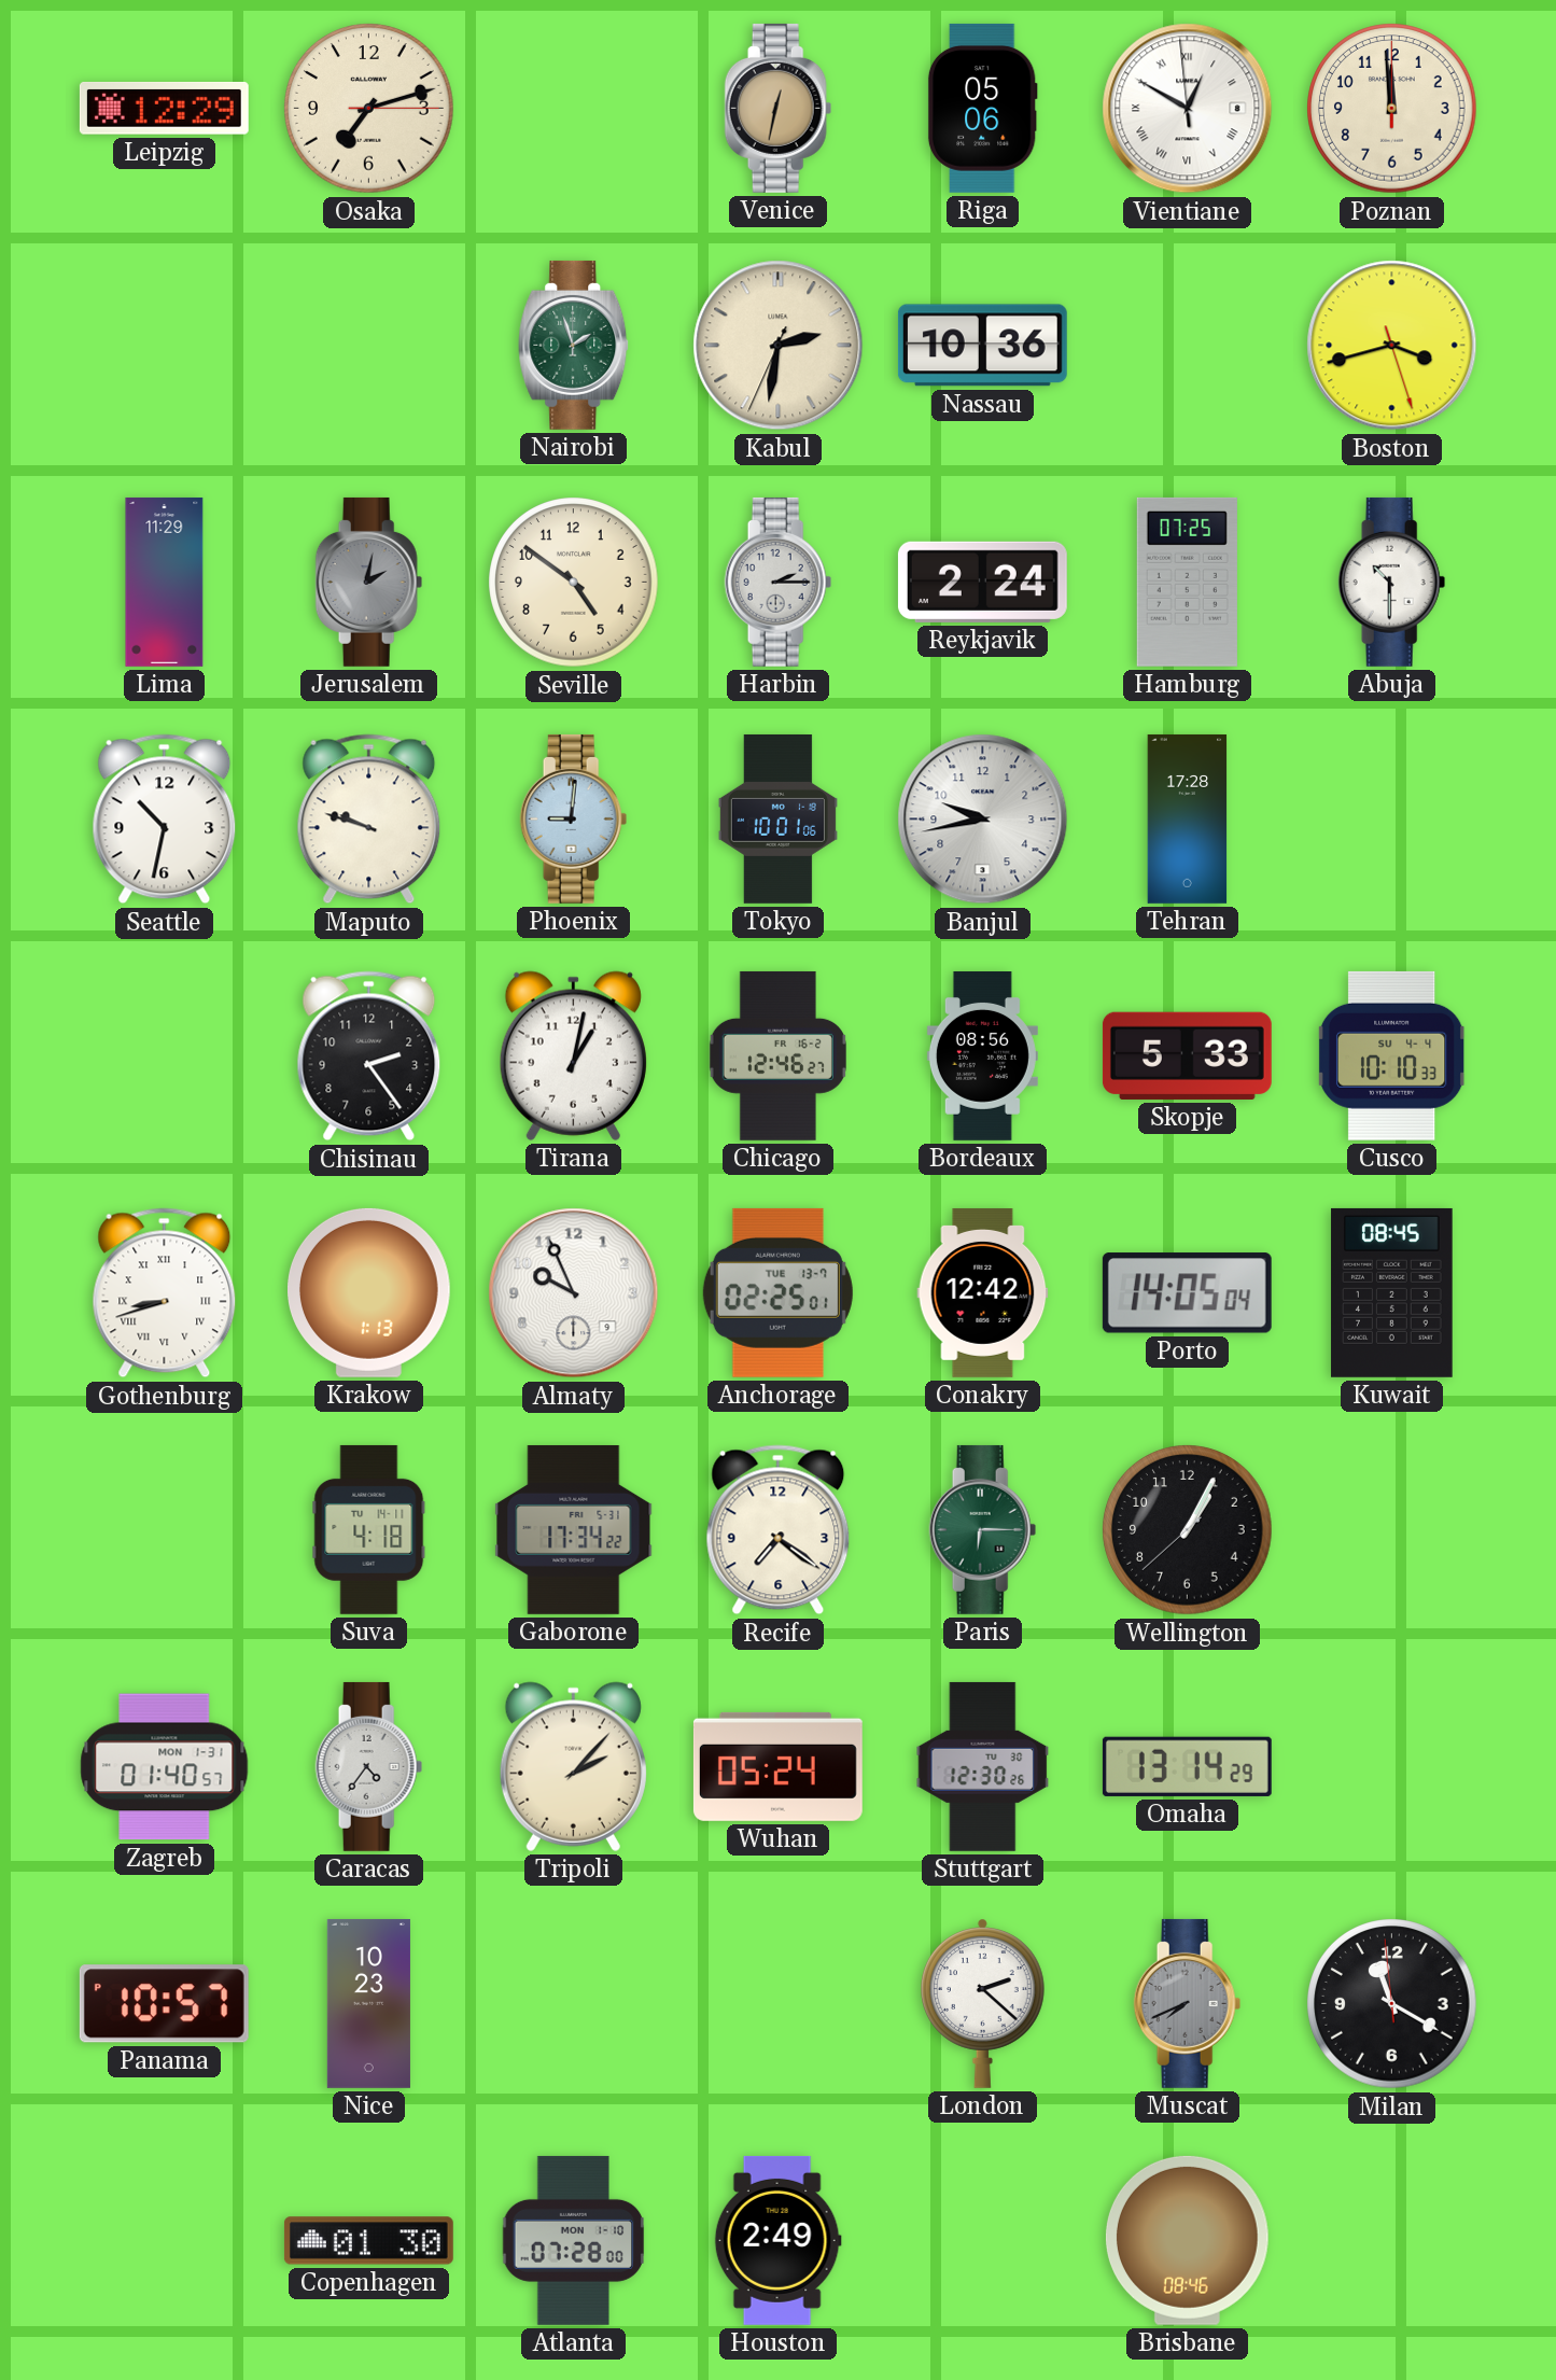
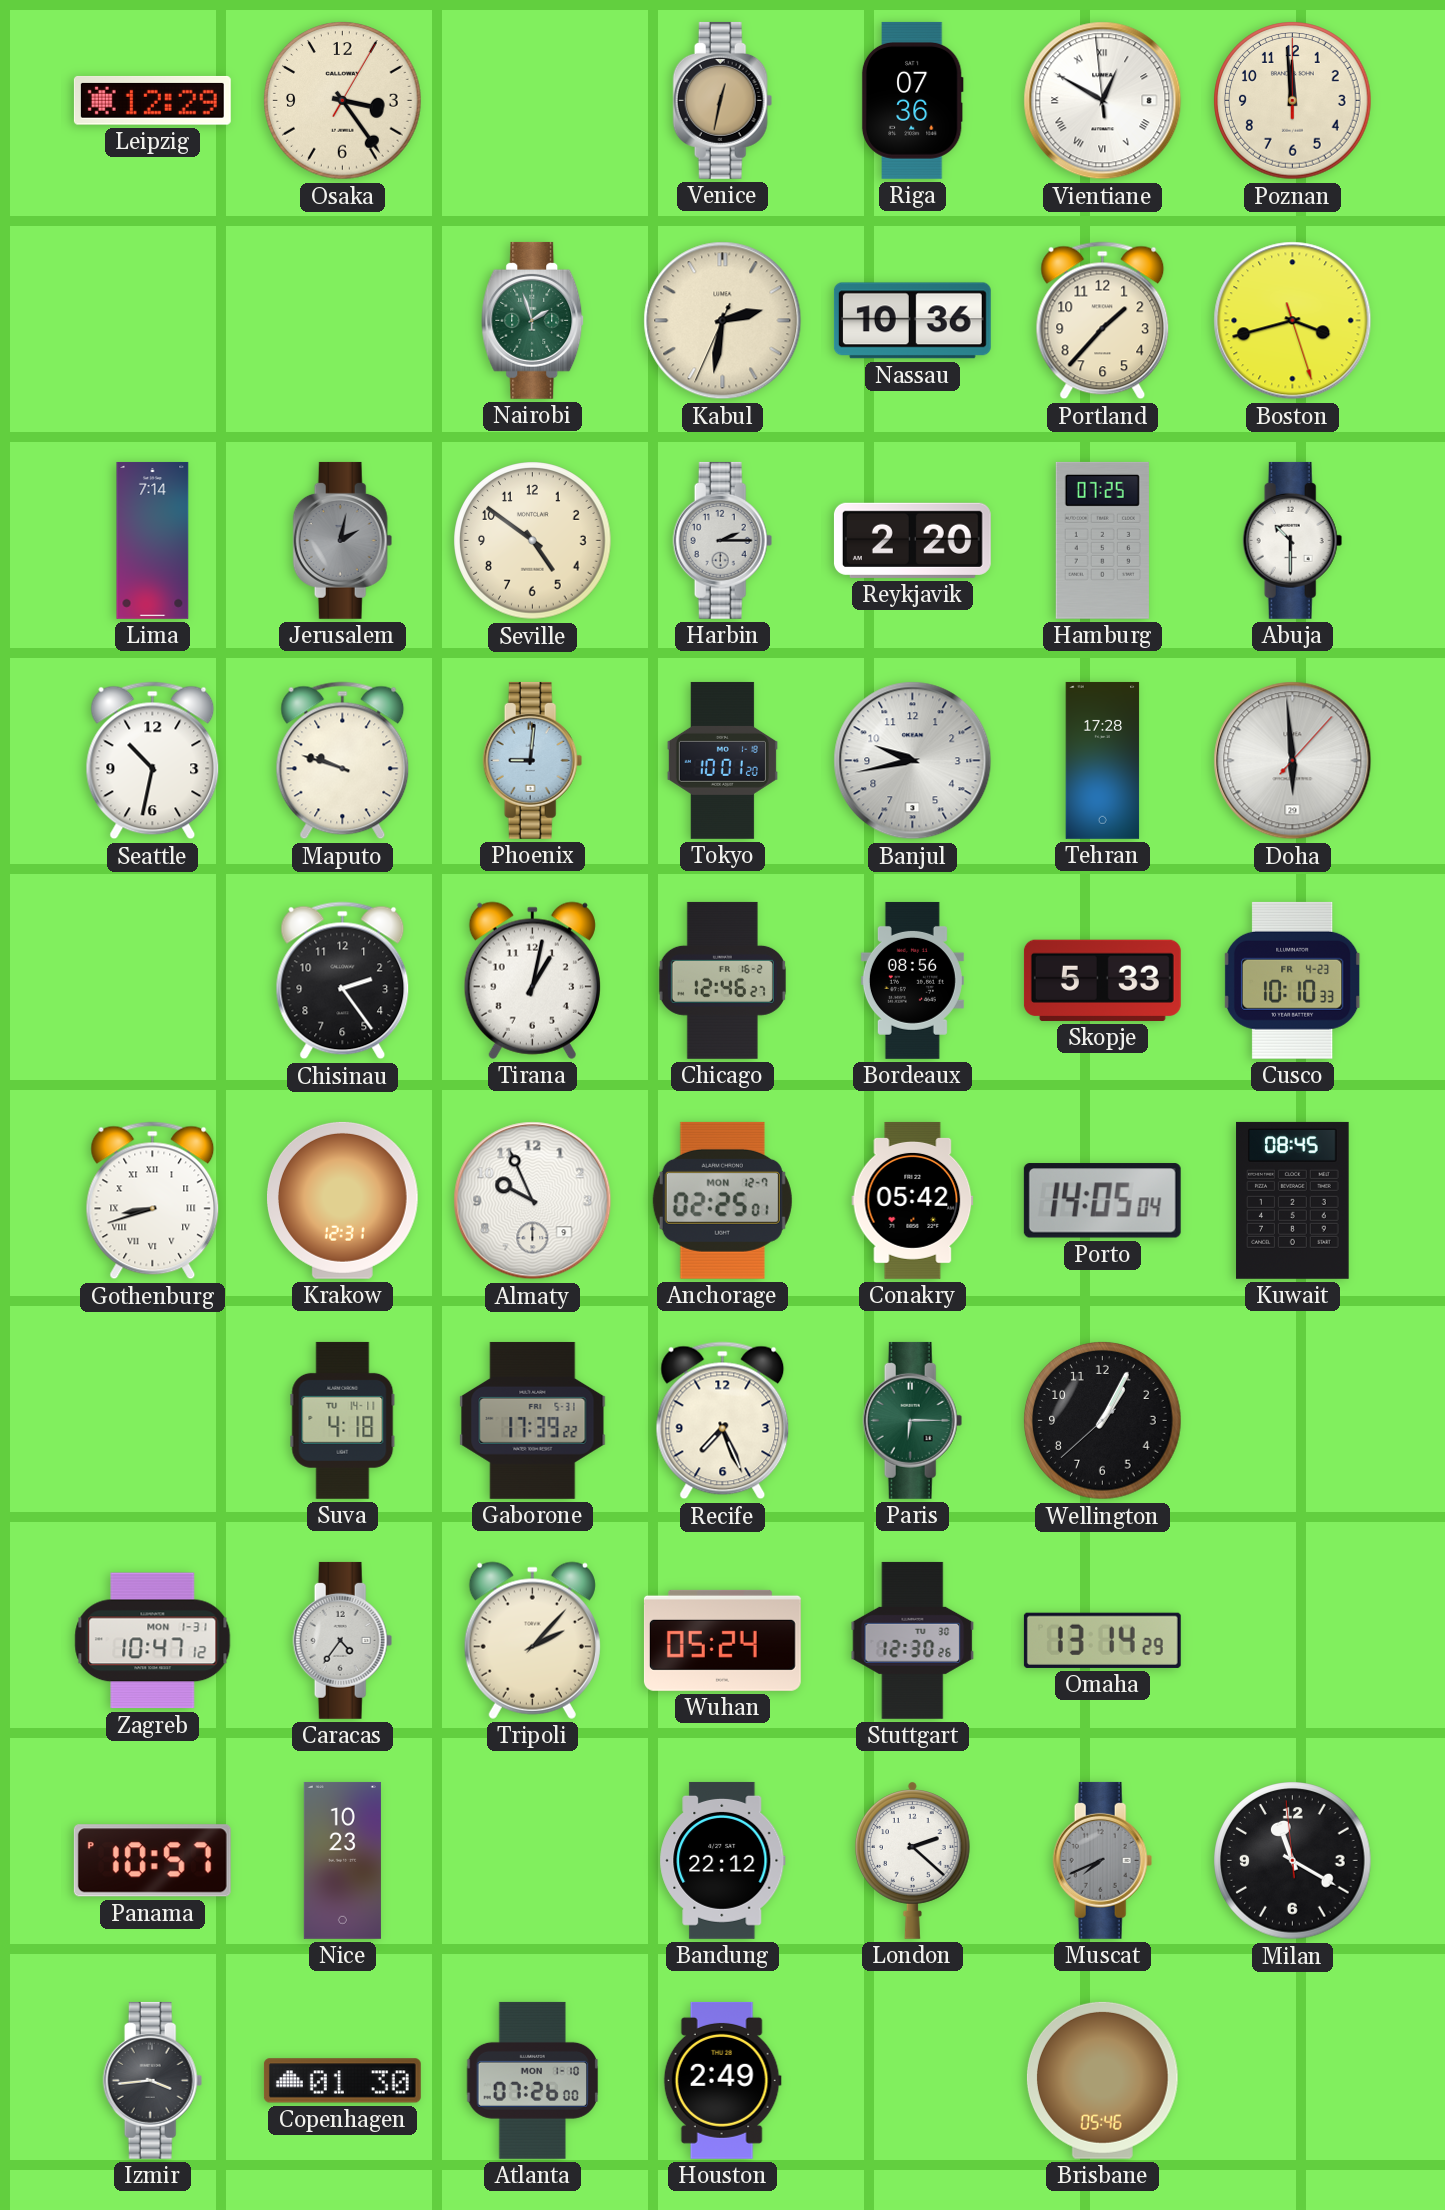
Osaka: 7:12 -> 3:24 (343, 101)
Riga: 05:06 -> 07:36 (912, 100)
Portland: none -> 1:37 (1103, 321)
Lima: 11:29 -> 7:14 (153, 540)
Reykjavik: 2:24 -> 2:20 (912, 540)
Tokyo: 10:01:06 -> 10:01:20 (722, 760)
Doha: none -> 5:59 (1293, 761)
Cusco date: SU 4-4 -> FR 4-23 (1292, 980)
Krakow: 1:13 -> 12:31 (343, 1200)
Anchorage date: TUE 13-7 -> MON 12-7 (722, 1200)
Conakry: 12:42 -> 05:42 (913, 1200)
Gaborone: 17:34 -> 17:39 (533, 1420)
Recife: 7:21 -> 7:26 (723, 1421)
Zagreb: 01:40 -> 10:47 (153, 1641)
Bandung: none -> 22:12 (723, 1860)
Izmir: none -> 3:44 (153, 2080)
Atlanta: 07:28 -> 07:26 (533, 2080)
Brisbane: 08:46 -> 05:46 (1102, 2080)
